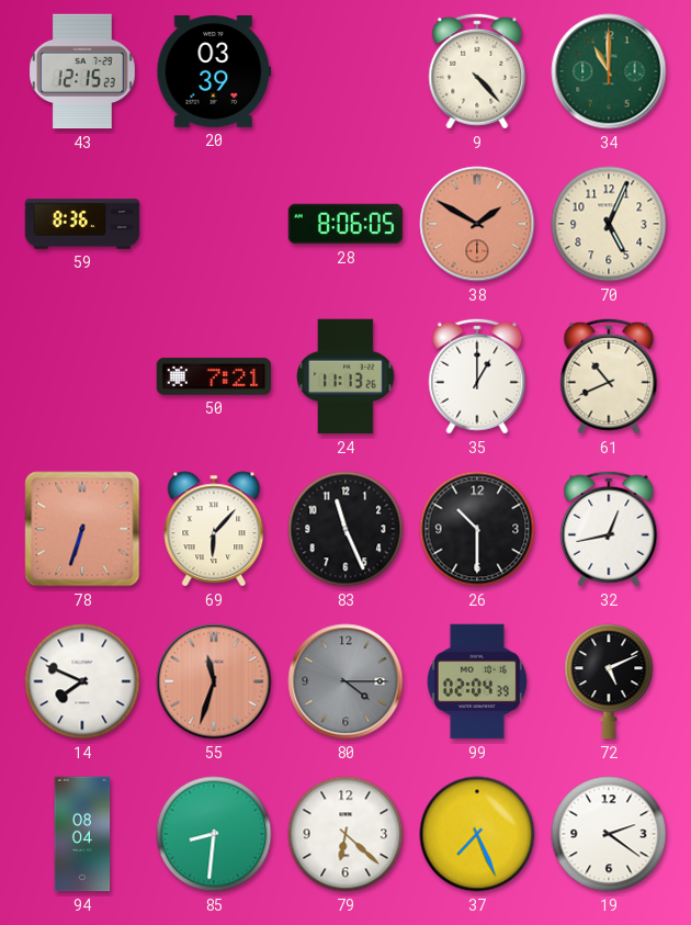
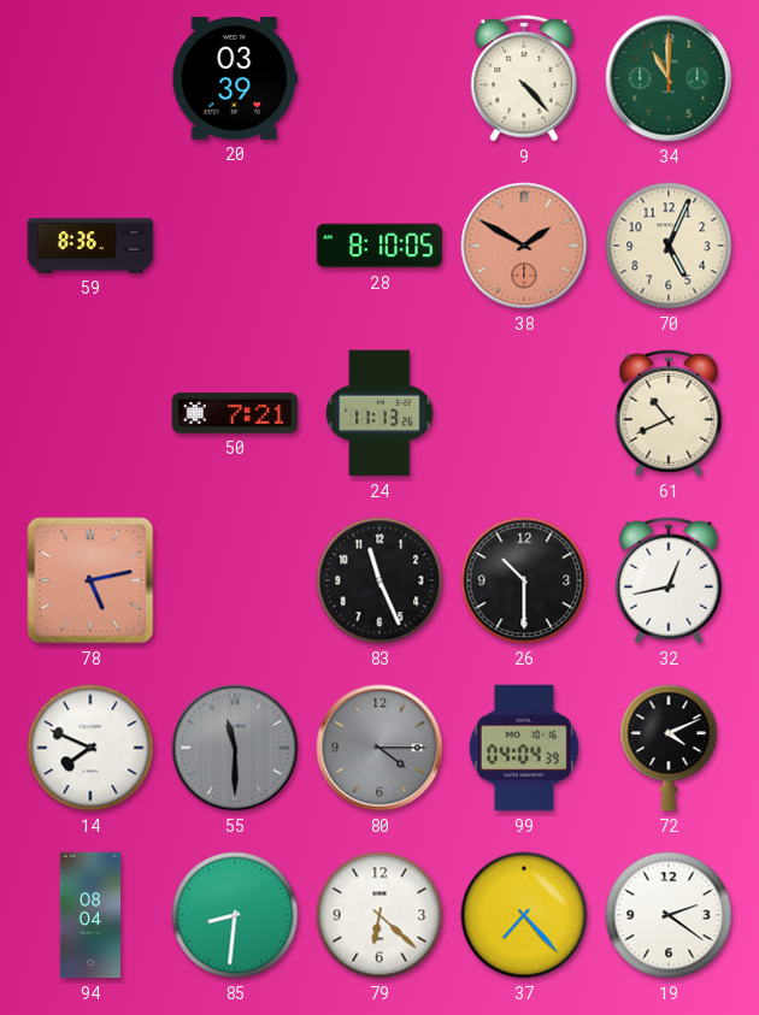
43: 12:15 -> none (82, 71)
28: 8:06 -> 8:10 (379, 246)
35: 1:00 -> none (477, 376)
78: 6:33 -> 5:13 (90, 580)
69: 6:07 -> none (214, 529)
55: 11:33 -> 11:30 (235, 748)
55 dial: salmon -> grey (235, 748)
99: 02:04 -> 04:04 (524, 748)
72: 5:11 -> 4:11 (669, 748)
37: 7:26 -> 7:23 (524, 915)
